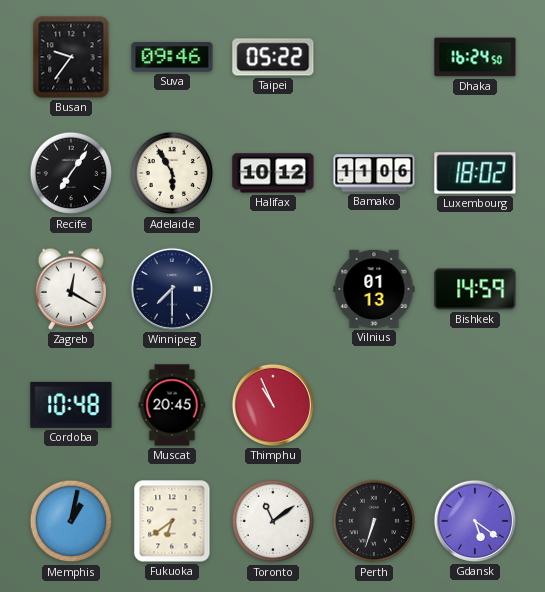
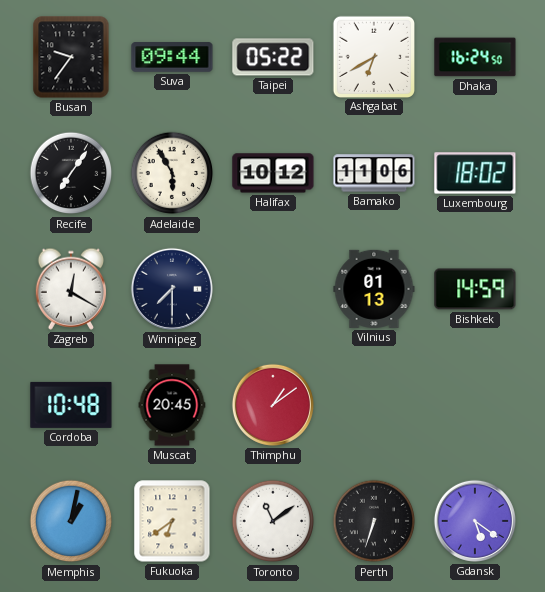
Suva: 09:46 -> 09:44 (172, 57)
Ashgabat: none -> 6:40 (373, 56)
Thimphu: 10:56 -> 1:09 (273, 405)
